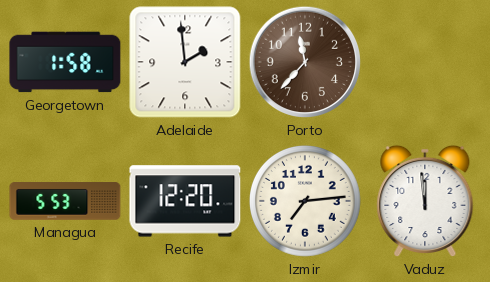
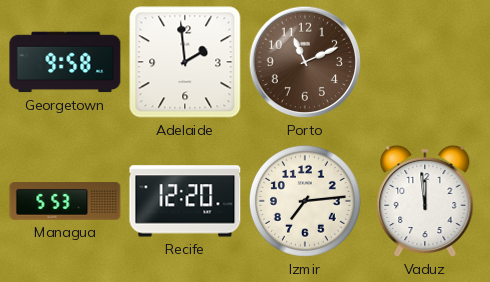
Georgetown: 1:58 -> 9:58 (65, 62)
Porto: 11:37 -> 11:11 (305, 62)
